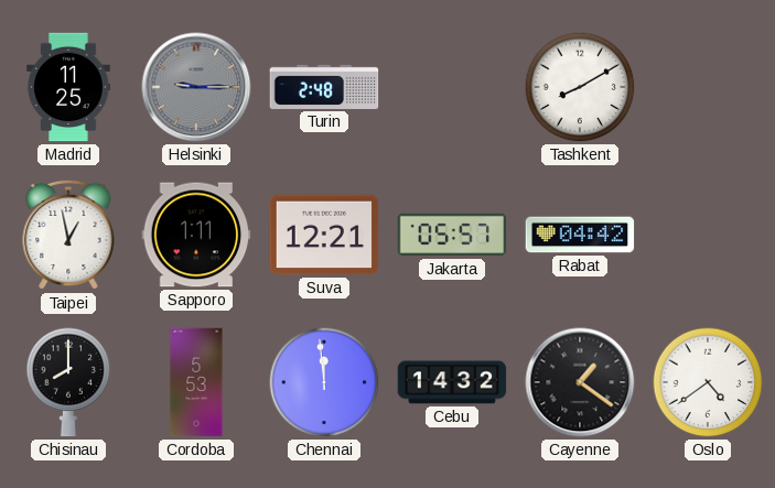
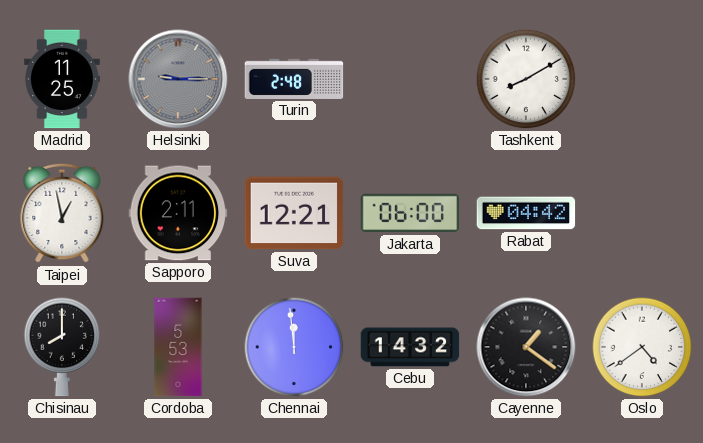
Sapporo: 1:11 -> 2:11 (178, 213)
Jakarta: 05:57 -> 06:00 (410, 213)
